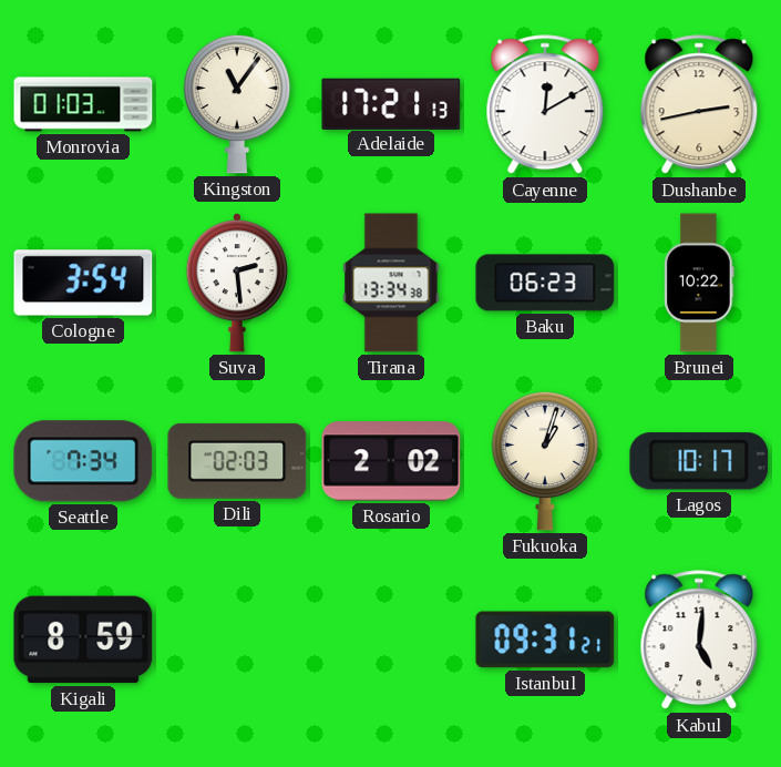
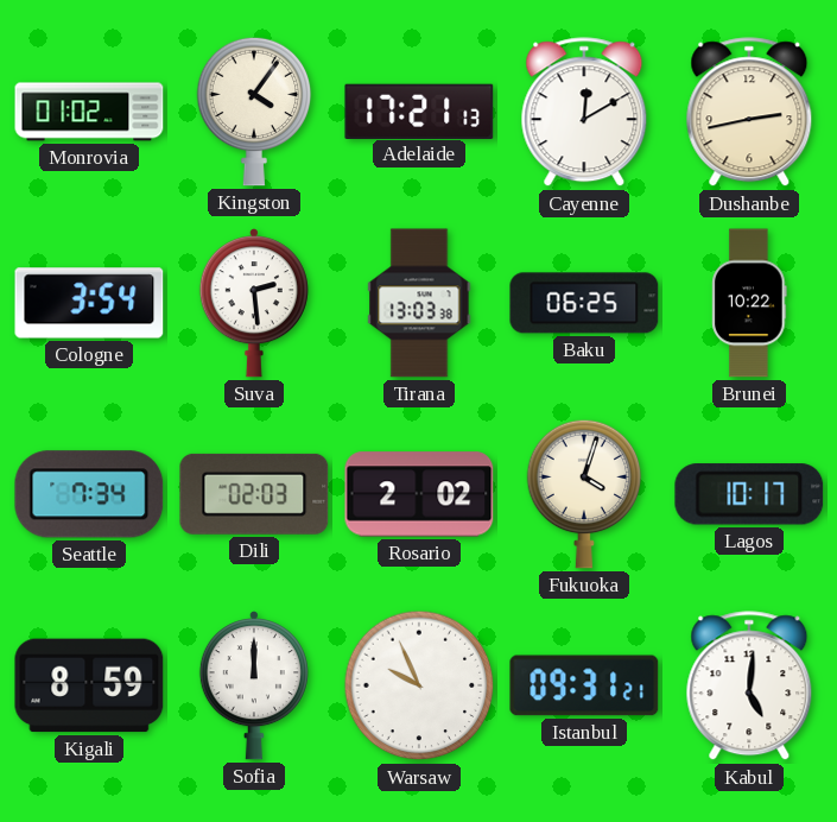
Monrovia: 01:03 -> 01:02 (89, 112)
Kingston: 11:06 -> 4:06 (254, 112)
Tirana: 13:34 -> 13:03 (419, 303)
Baku: 06:23 -> 06:25 (584, 303)
Fukuoka: 1:03 -> 4:03 (584, 494)
Sofia: none -> 12:00 (254, 685)
Warsaw: none -> 9:56 (419, 685)
